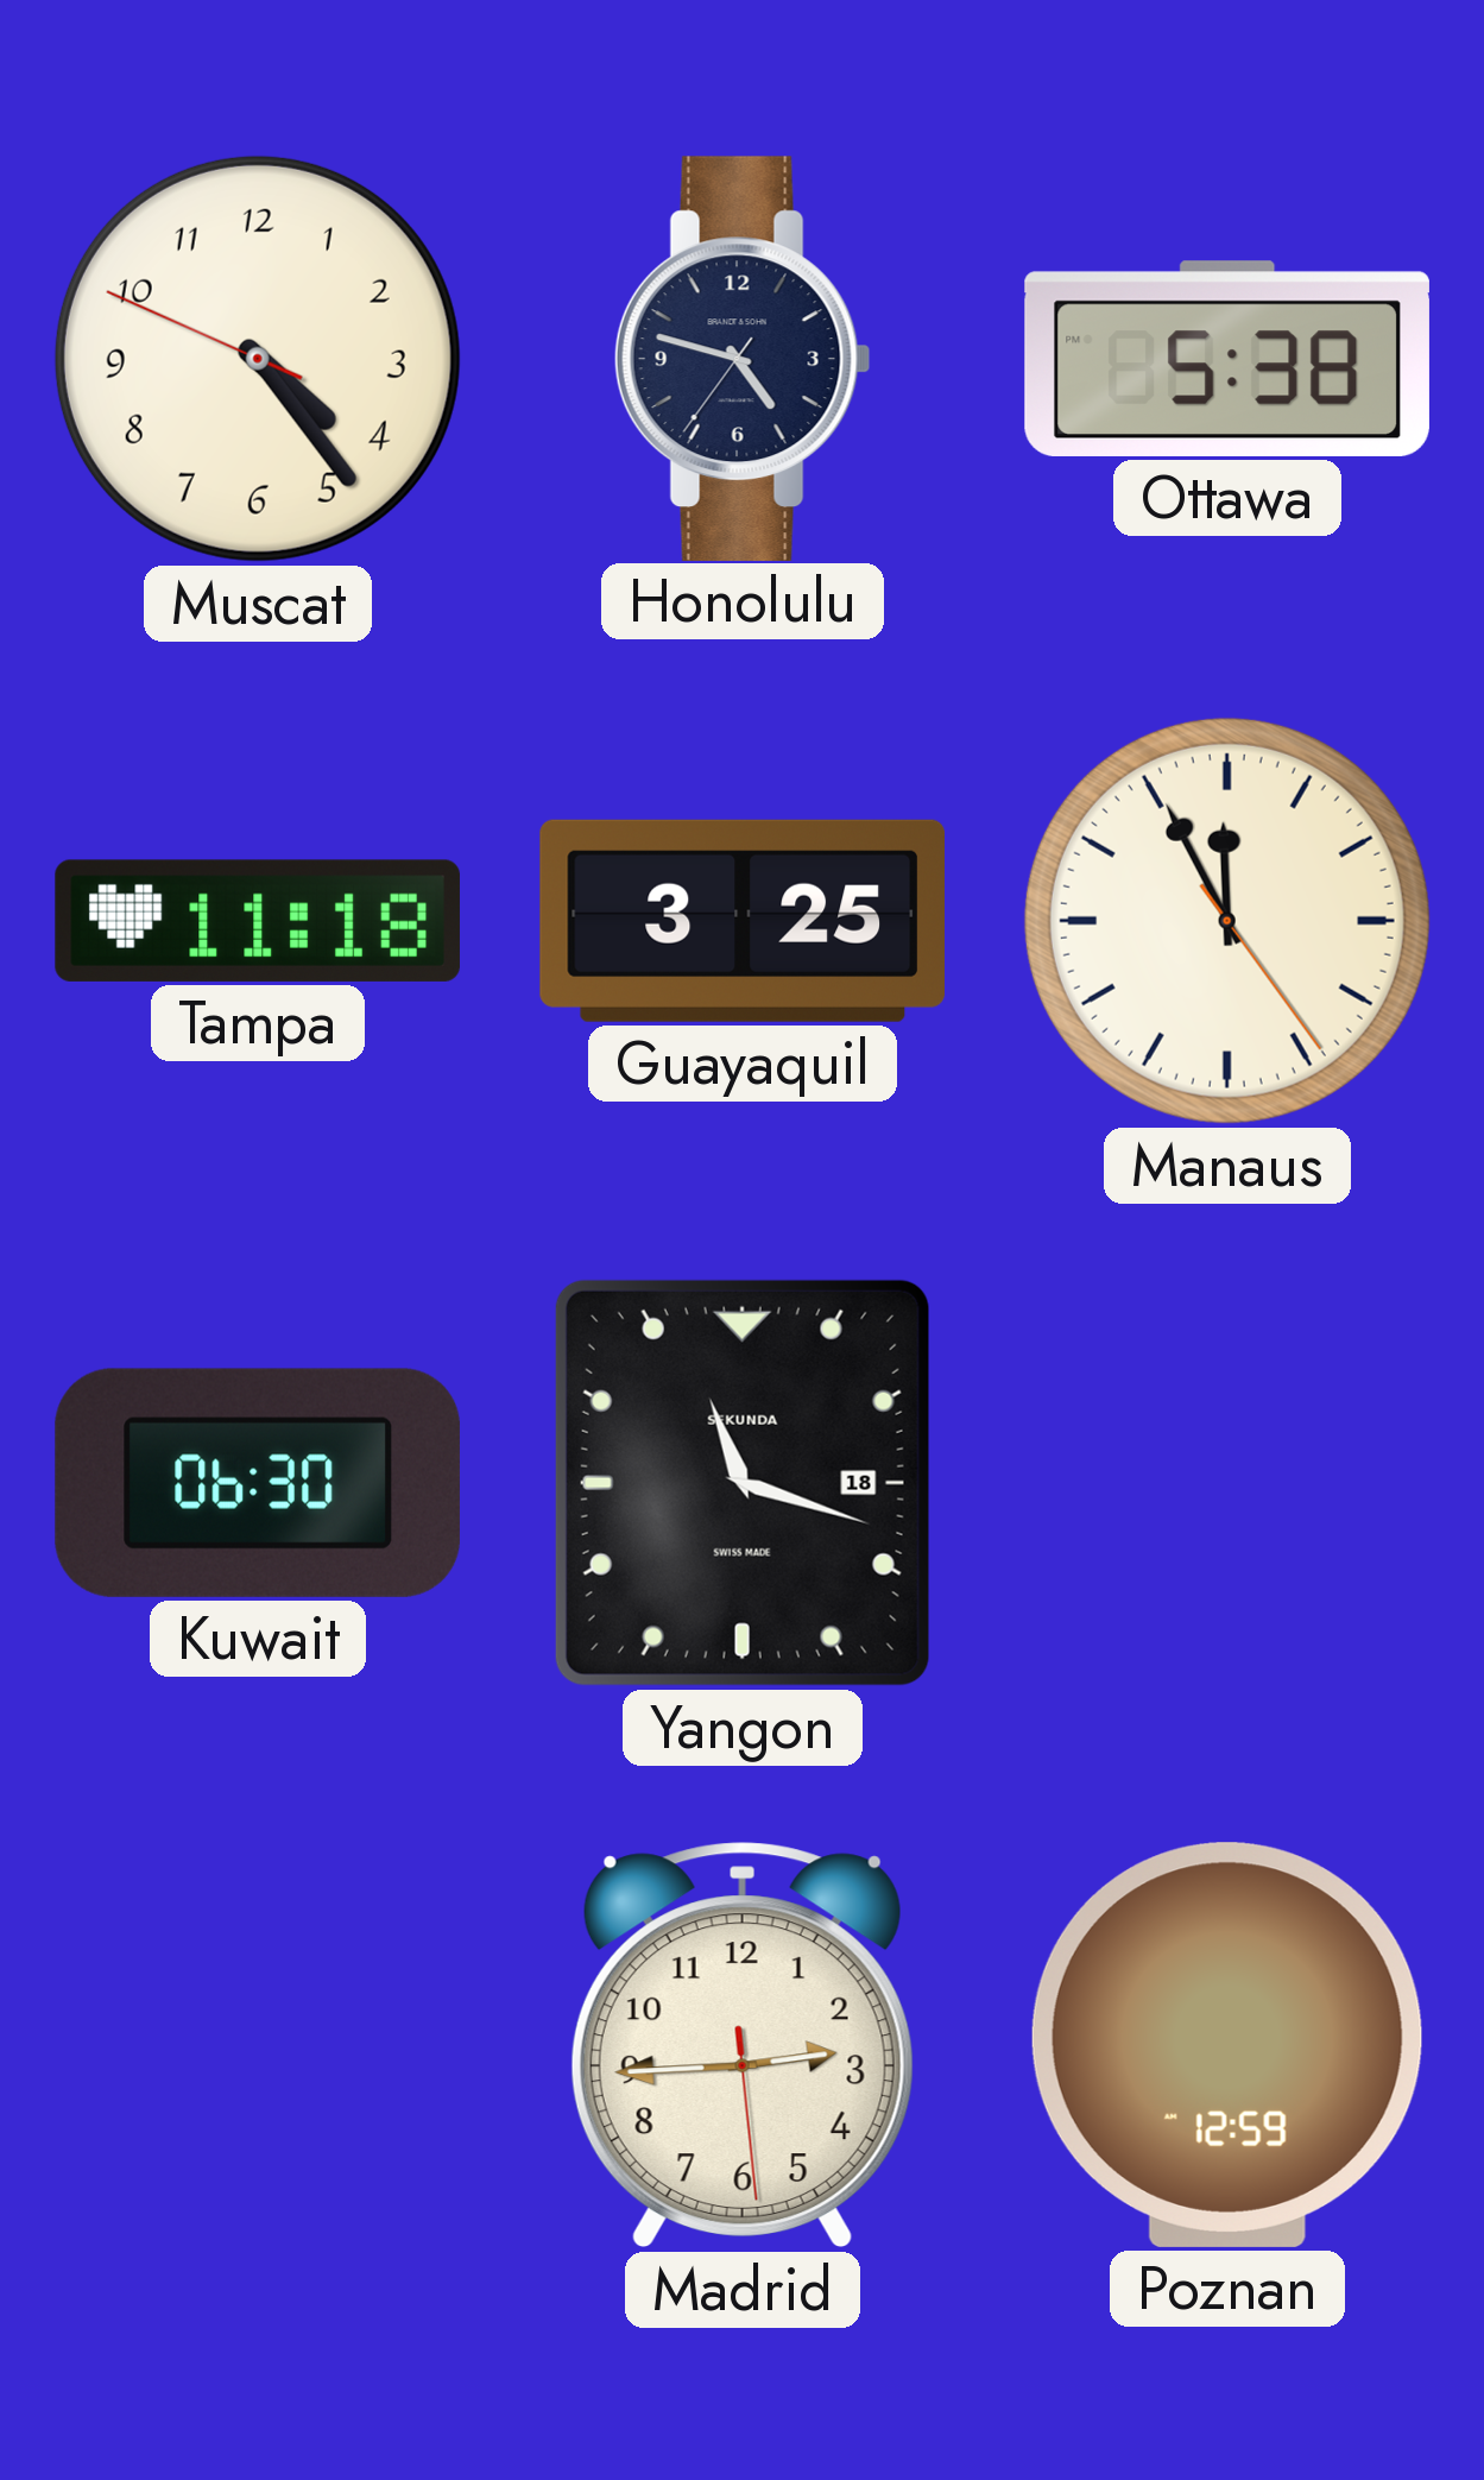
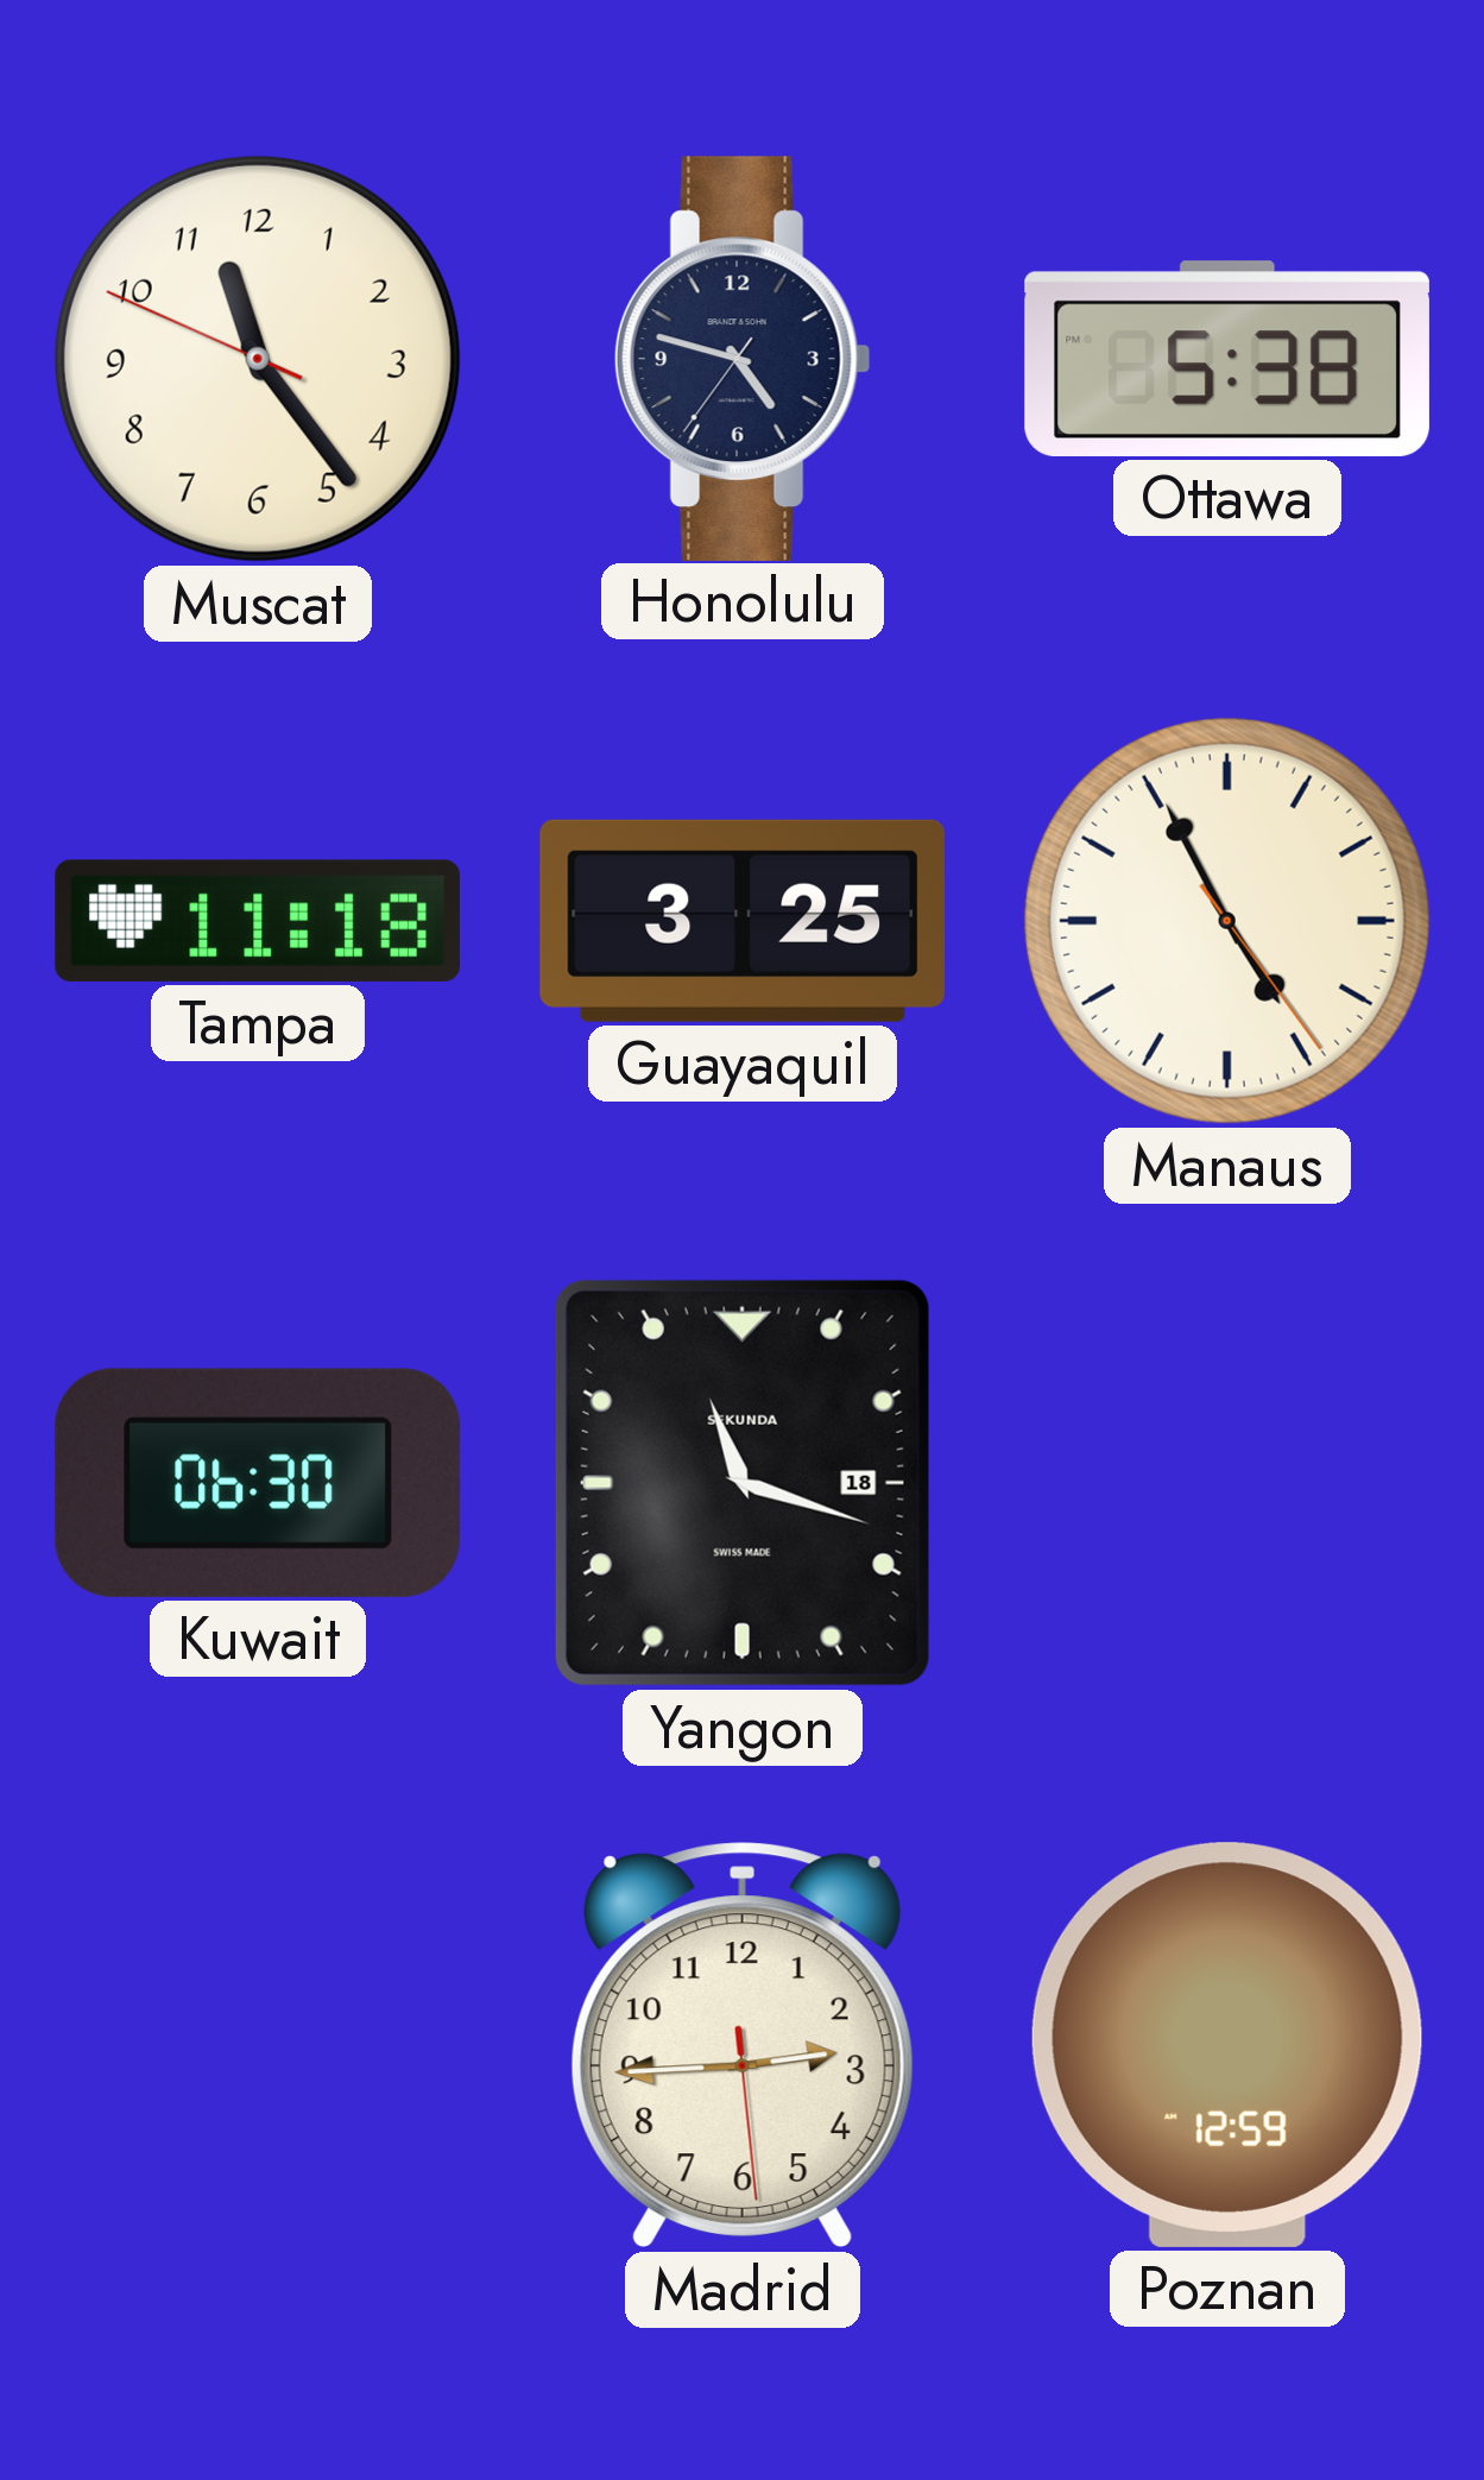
Muscat: 4:23 -> 11:23 (258, 359)
Manaus: 11:55 -> 4:55 (1227, 921)
